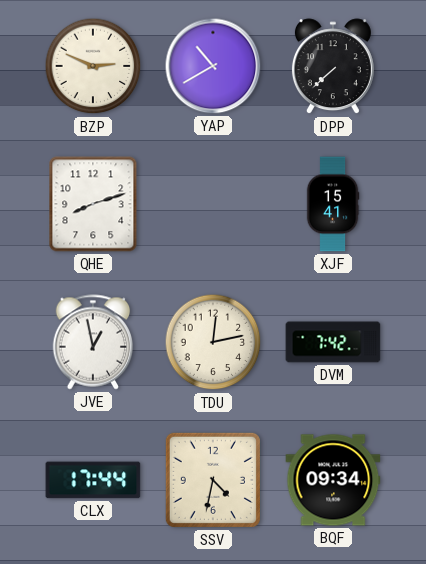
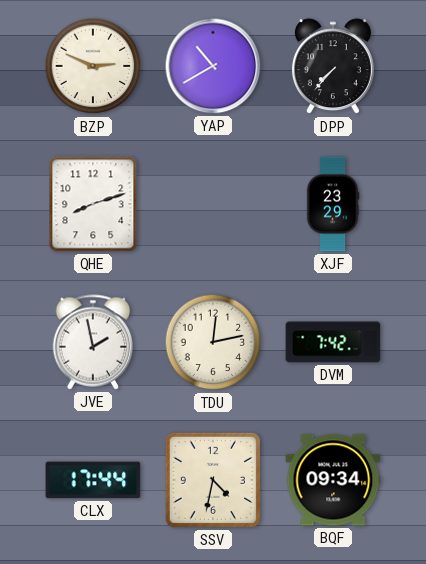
DPP: 7:38 -> 7:37 (333, 67)
XJF: 15:41 -> 23:29 (333, 204)
JVE: 12:58 -> 1:58 (93, 342)
